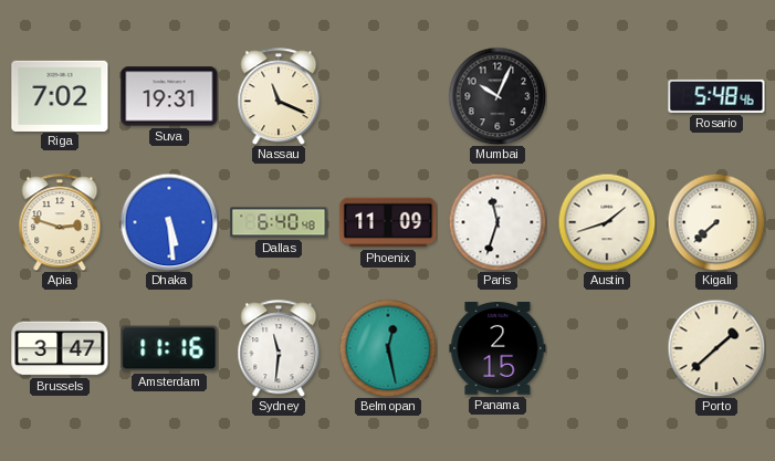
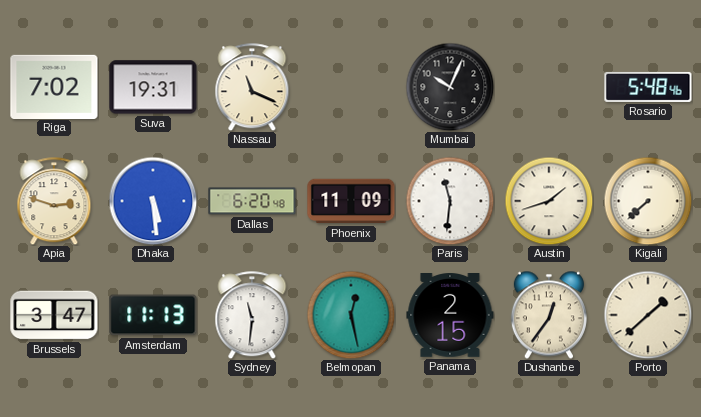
Dallas: 6:40 -> 6:20 (252, 201)
Paris: 11:33 -> 11:31 (450, 201)
Amsterdam: 11:16 -> 11:13 (153, 315)
Dushanbe: none -> 12:36 (549, 315)
